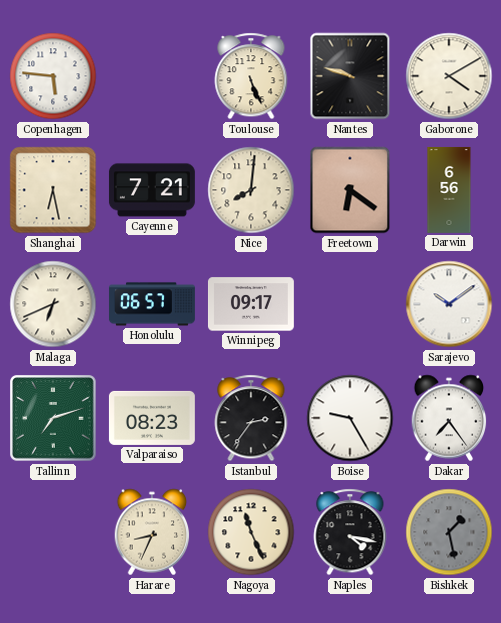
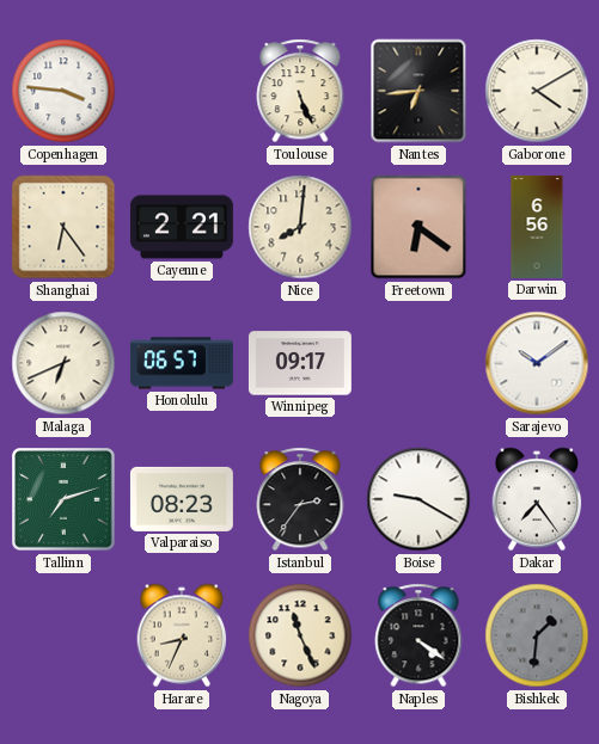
Copenhagen: 5:46 -> 3:46 (63, 91)
Nantes: 9:48 -> 6:44 (418, 91)
Shanghai: 6:28 -> 6:24 (63, 227)
Cayenne: 7:21 -> 2:21 (182, 227)
Boise: 9:25 -> 9:20 (418, 499)
Naples: 4:17 -> 4:21 (418, 635)
Bishkek: 1:28 -> 1:31 (537, 635)
